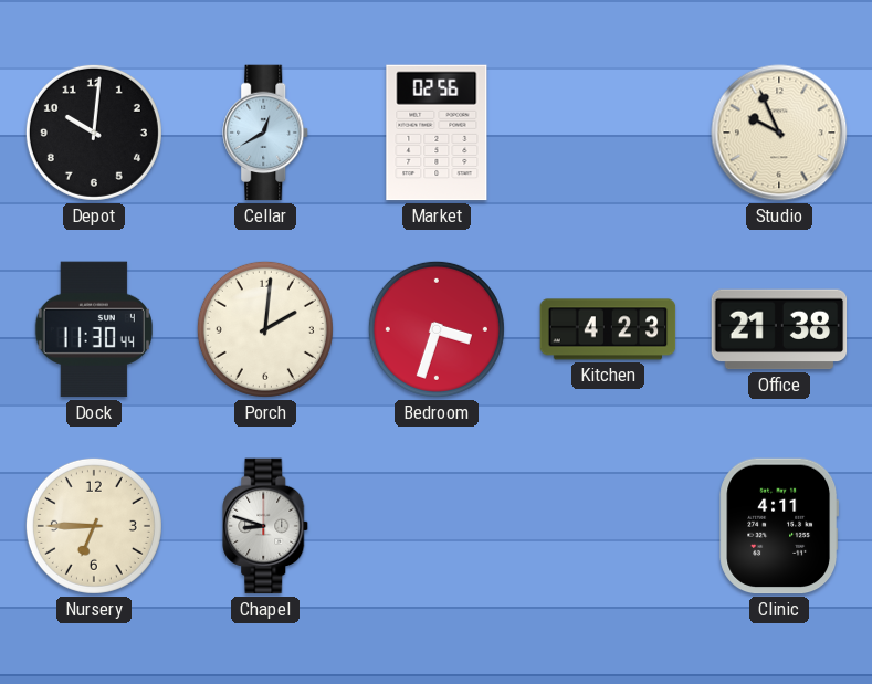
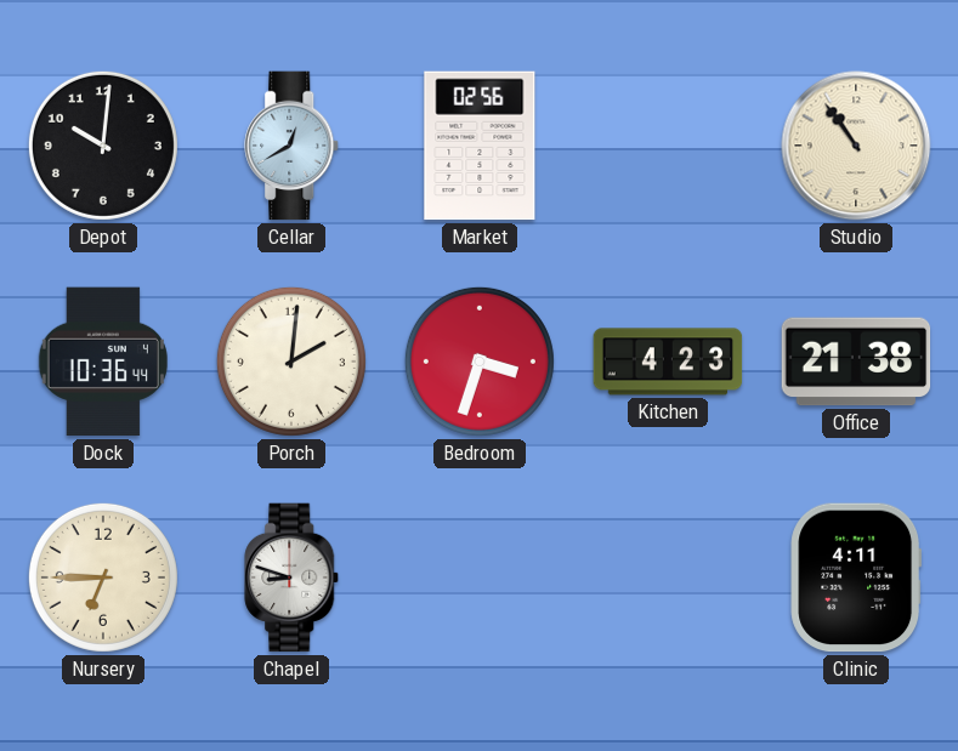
Studio: 9:56 -> 10:54 (856, 146)
Dock: 11:30 -> 10:36 (103, 362)
